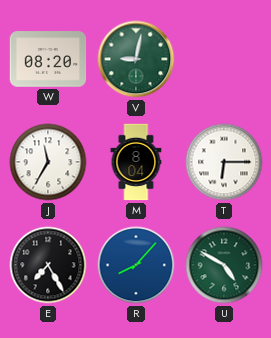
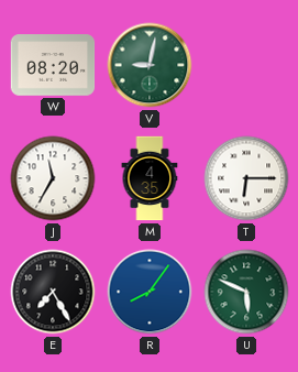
M: 8:04 -> 4:35 (150, 178)
R: 8:07 -> 8:06 (150, 292)
U: 4:50 -> 5:49 (246, 292)
